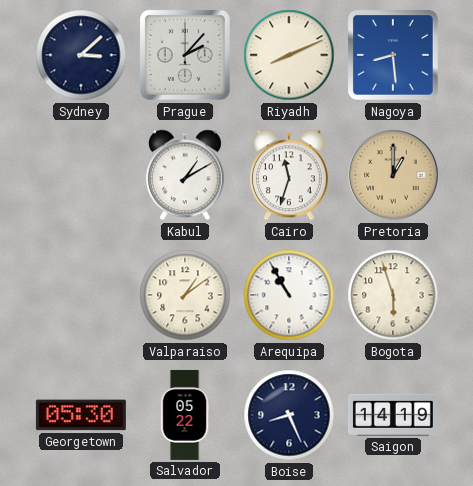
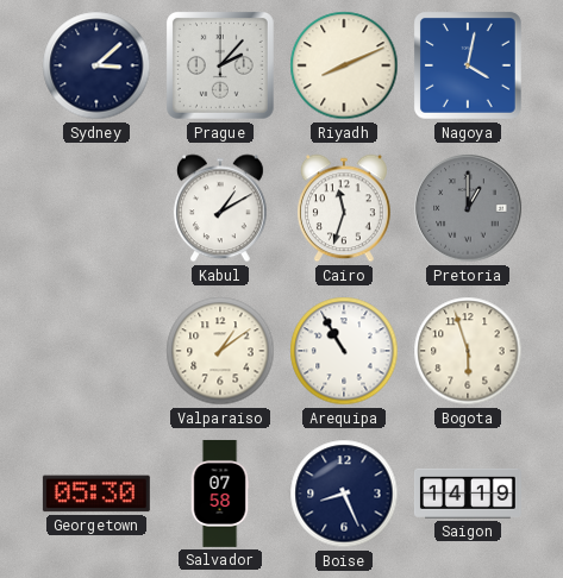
Nagoya: 8:29 -> 4:02 (468, 65)
Pretoria dial: champagne -> grey (468, 208)
Salvador: 05:22 -> 07:58 (220, 494)
